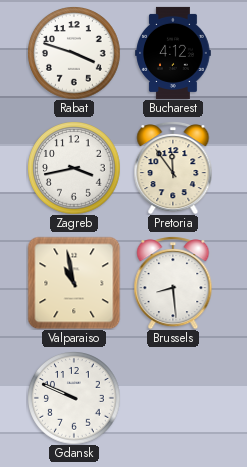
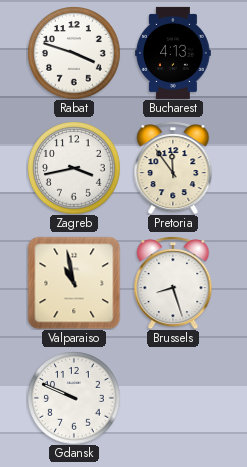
Bucharest: 4:12 -> 4:13 (173, 53)
Brussels: 8:29 -> 8:27 (173, 283)
